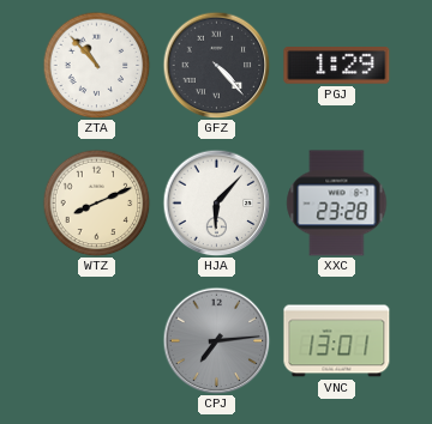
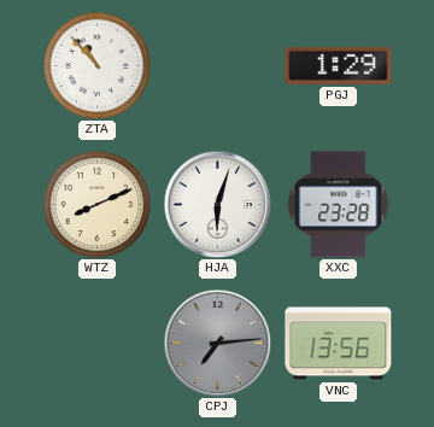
GFZ: 4:23 -> none (216, 65)
HJA: 6:07 -> 6:03 (217, 204)
VNC: 13:01 -> 13:56 (339, 344)
